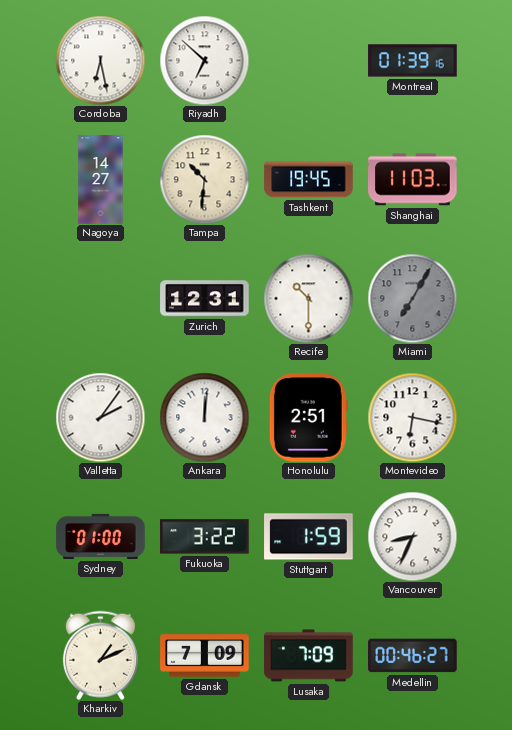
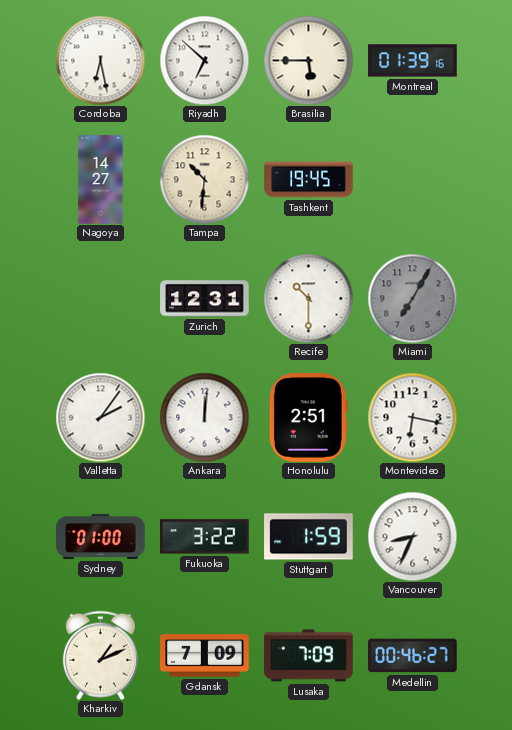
Brasilia: none -> 5:45 (308, 60)
Shanghai: 11:03 -> none (413, 180)
